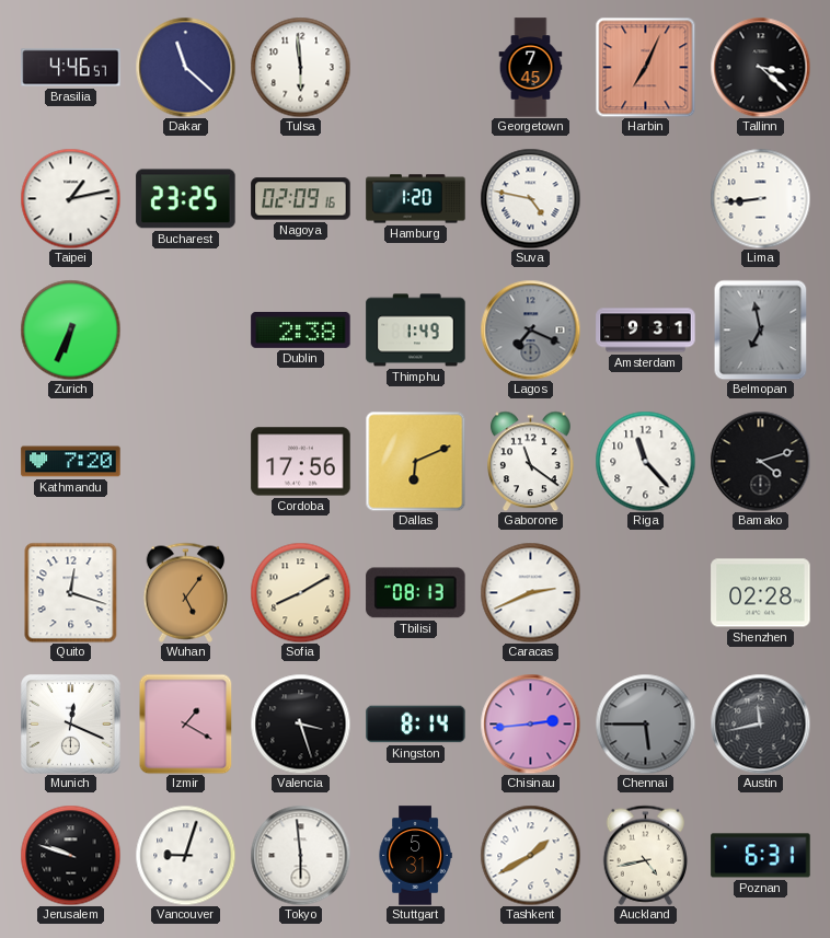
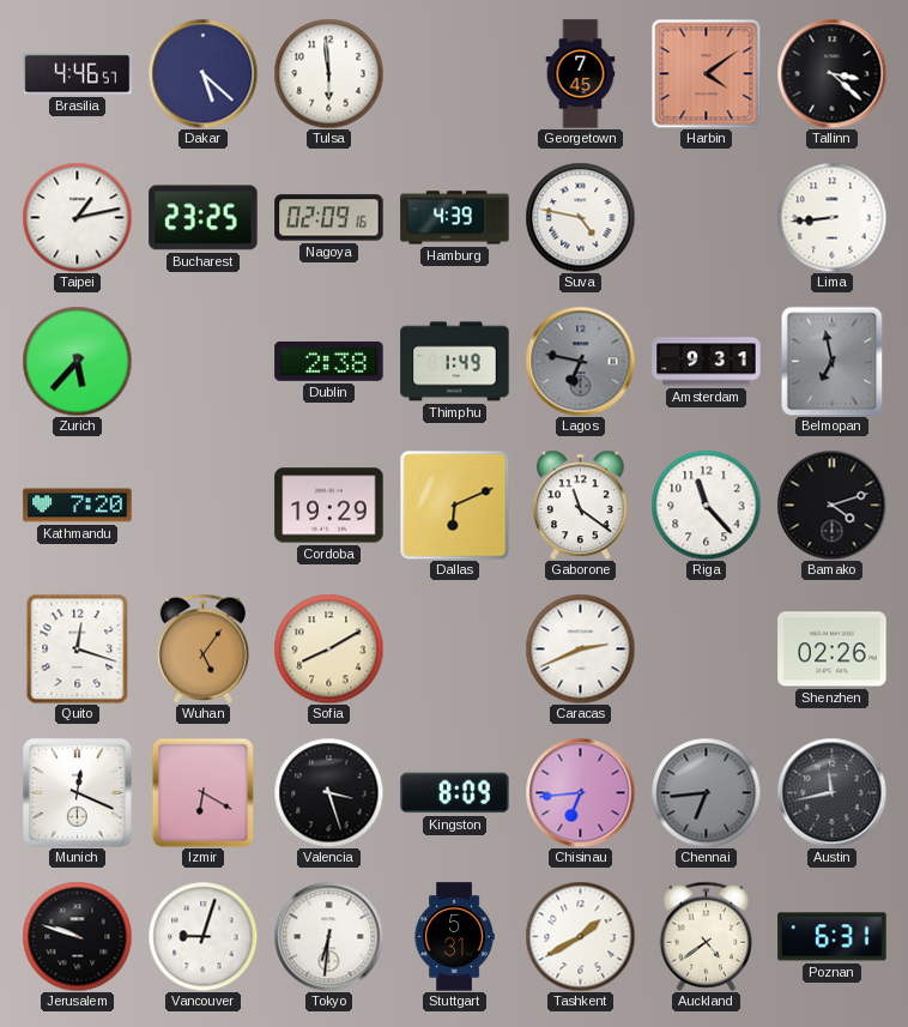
Dakar: 11:22 -> 5:22 (202, 73)
Harbin: 7:04 -> 4:09 (706, 73)
Hamburg: 1:20 -> 4:39 (455, 218)
Zurich: 6:34 -> 5:37 (77, 361)
Lagos: 7:19 -> 6:47 (580, 361)
Cordoba: 17:56 -> 19:29 (329, 506)
Tbilisi: 08:13 -> none (416, 593)
Shenzhen: 02:28 -> 02:26 (833, 650)
Izmir: 1:20 -> 6:20 (204, 792)
Kingston: 8:14 -> 8:09 (455, 793)
Chisinau: 2:44 -> 6:44 (580, 792)
Chennai: 5:45 -> 6:44 (706, 792)
Tokyo: 5:59 -> 6:31 (328, 936)
Auckland: 4:43 -> 4:39 (706, 936)
